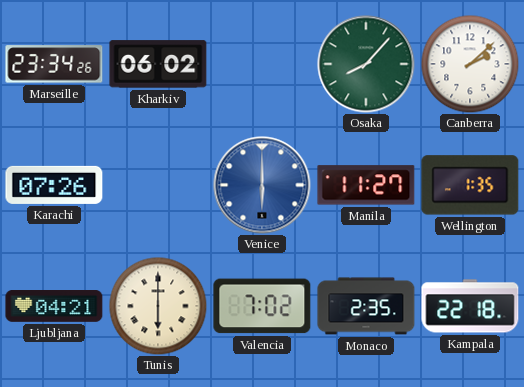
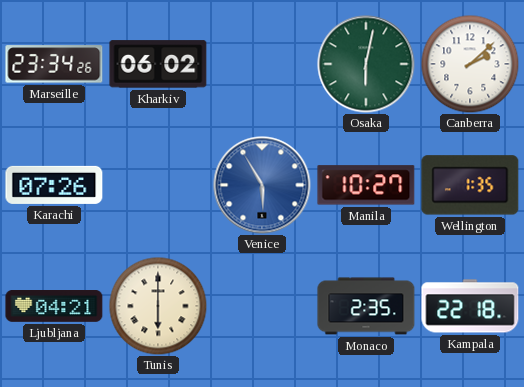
Osaka: 8:07 -> 6:02 (366, 64)
Venice: 6:00 -> 5:55 (262, 185)
Manila: 11:27 -> 10:27 (366, 185)
Valencia: 7:02 -> none (262, 306)
